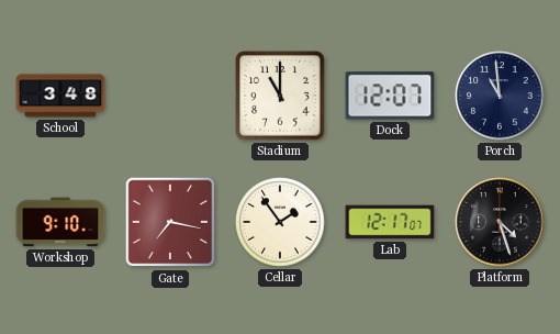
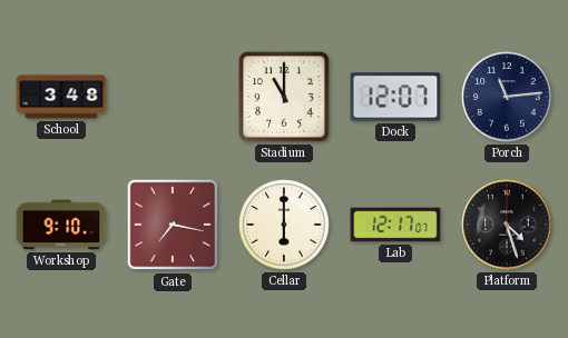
Porch: 10:59 -> 11:14 (507, 97)
Cellar: 1:54 -> 6:00 (284, 225)
